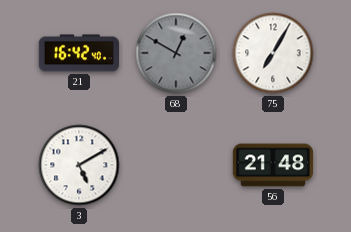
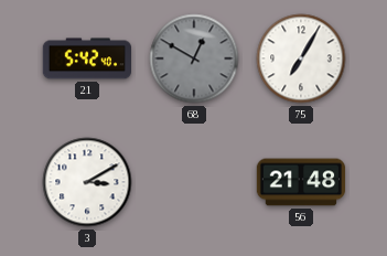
21: 16:42 -> 5:42 (86, 58)
3: 5:10 -> 3:10 (87, 182)
